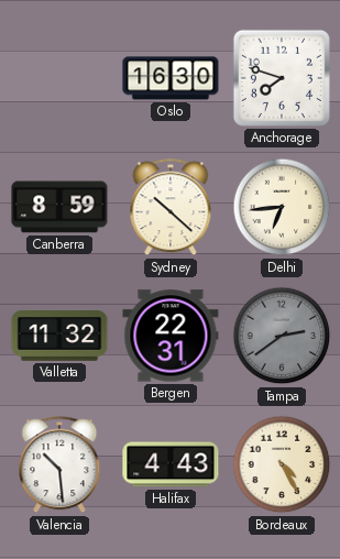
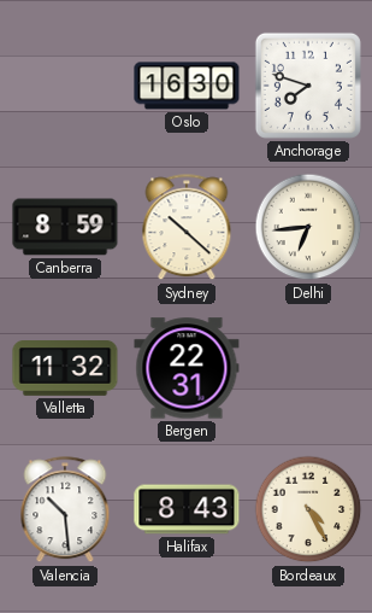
Tampa: 2:39 -> none (282, 336)
Halifax: 4:43 -> 8:43 (187, 509)
